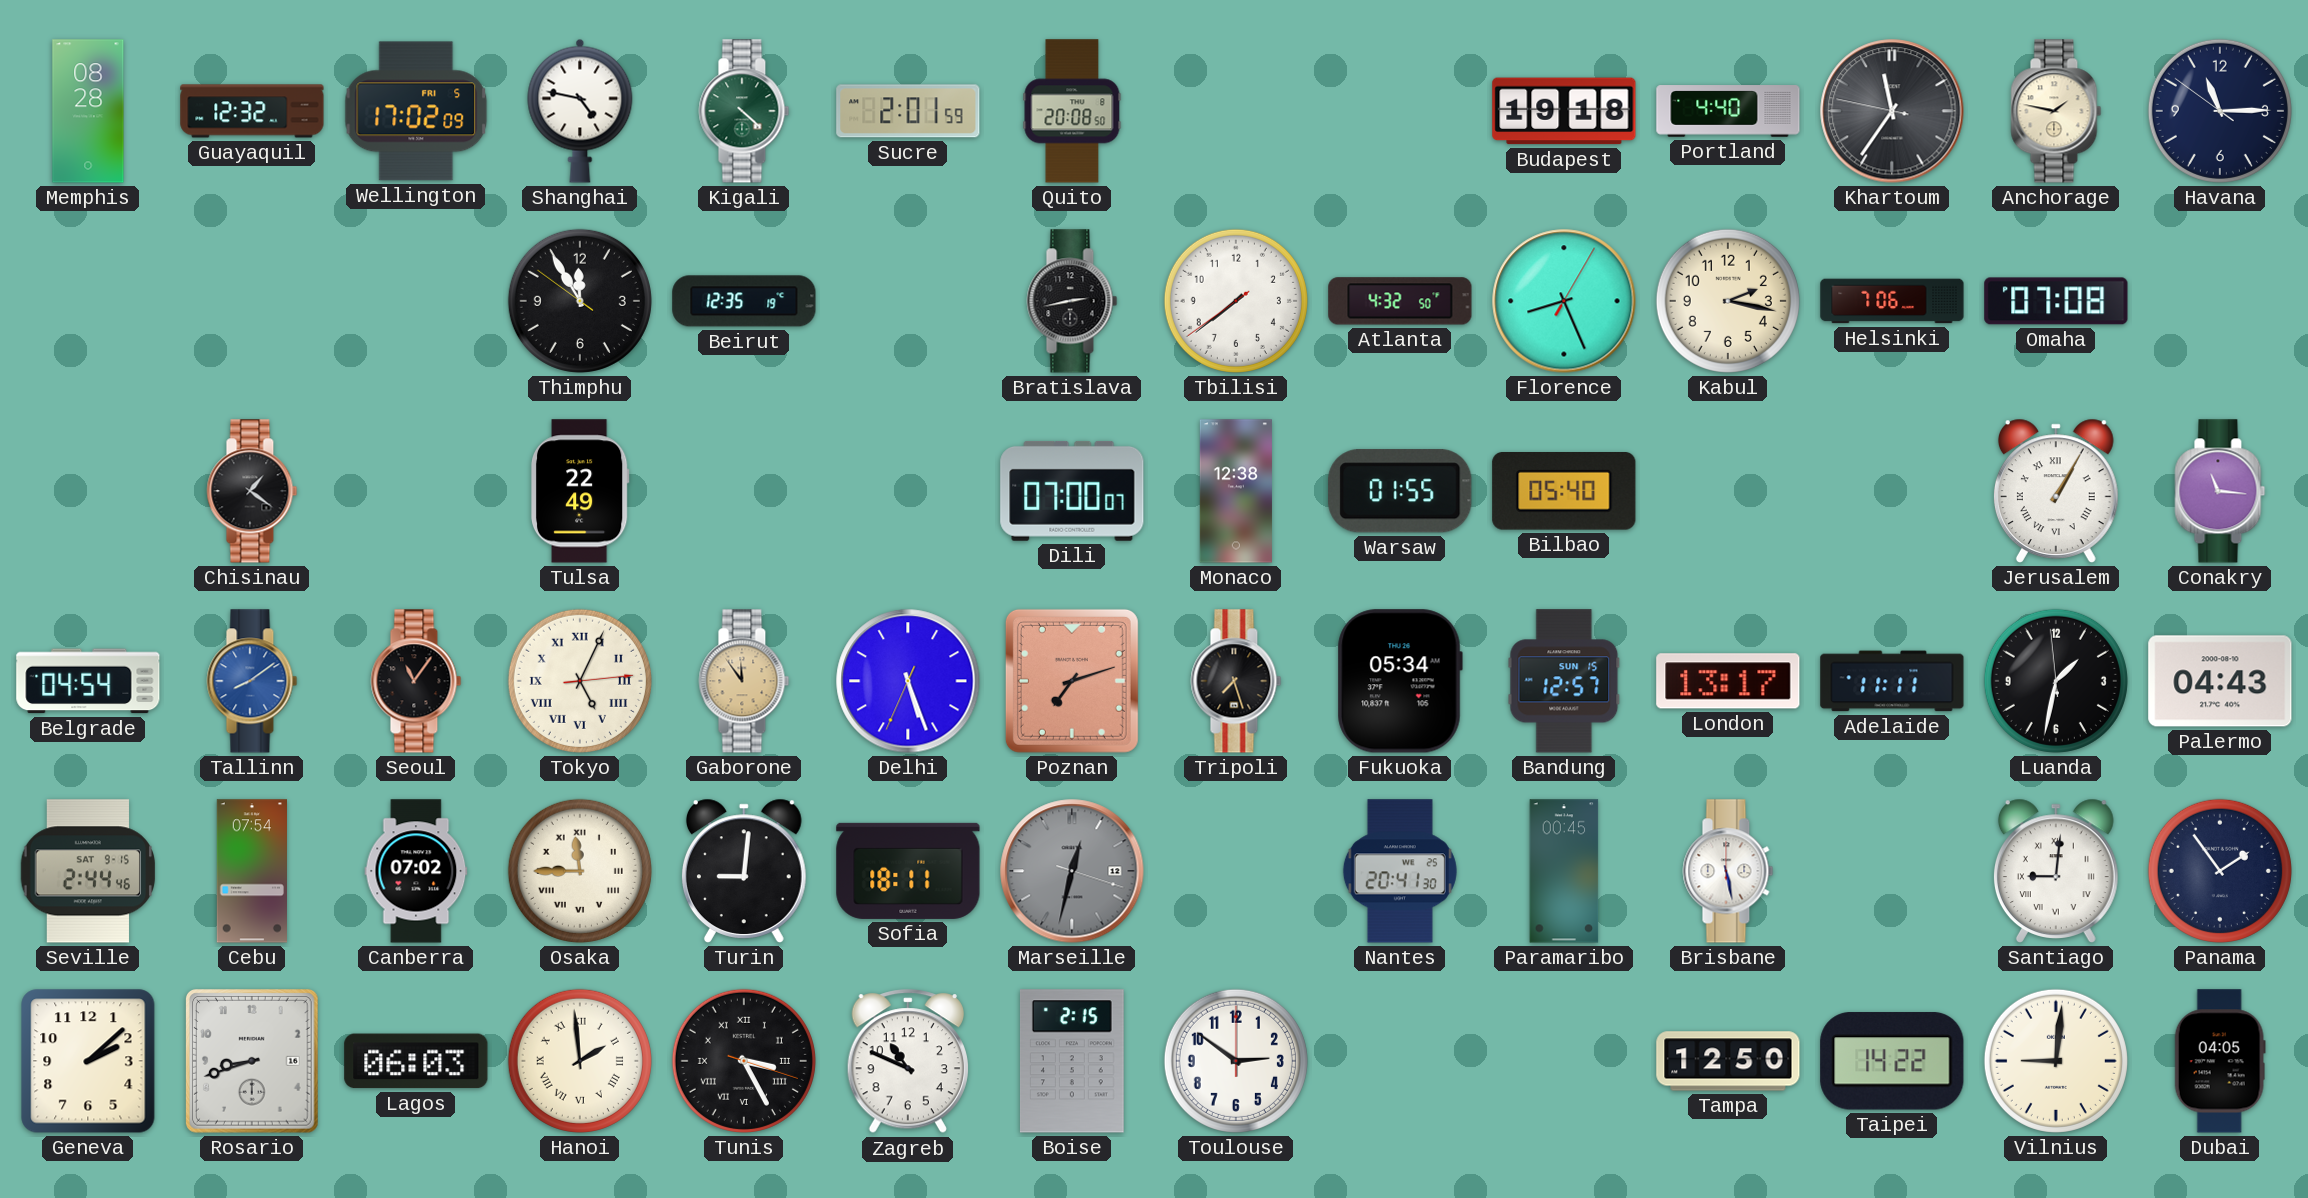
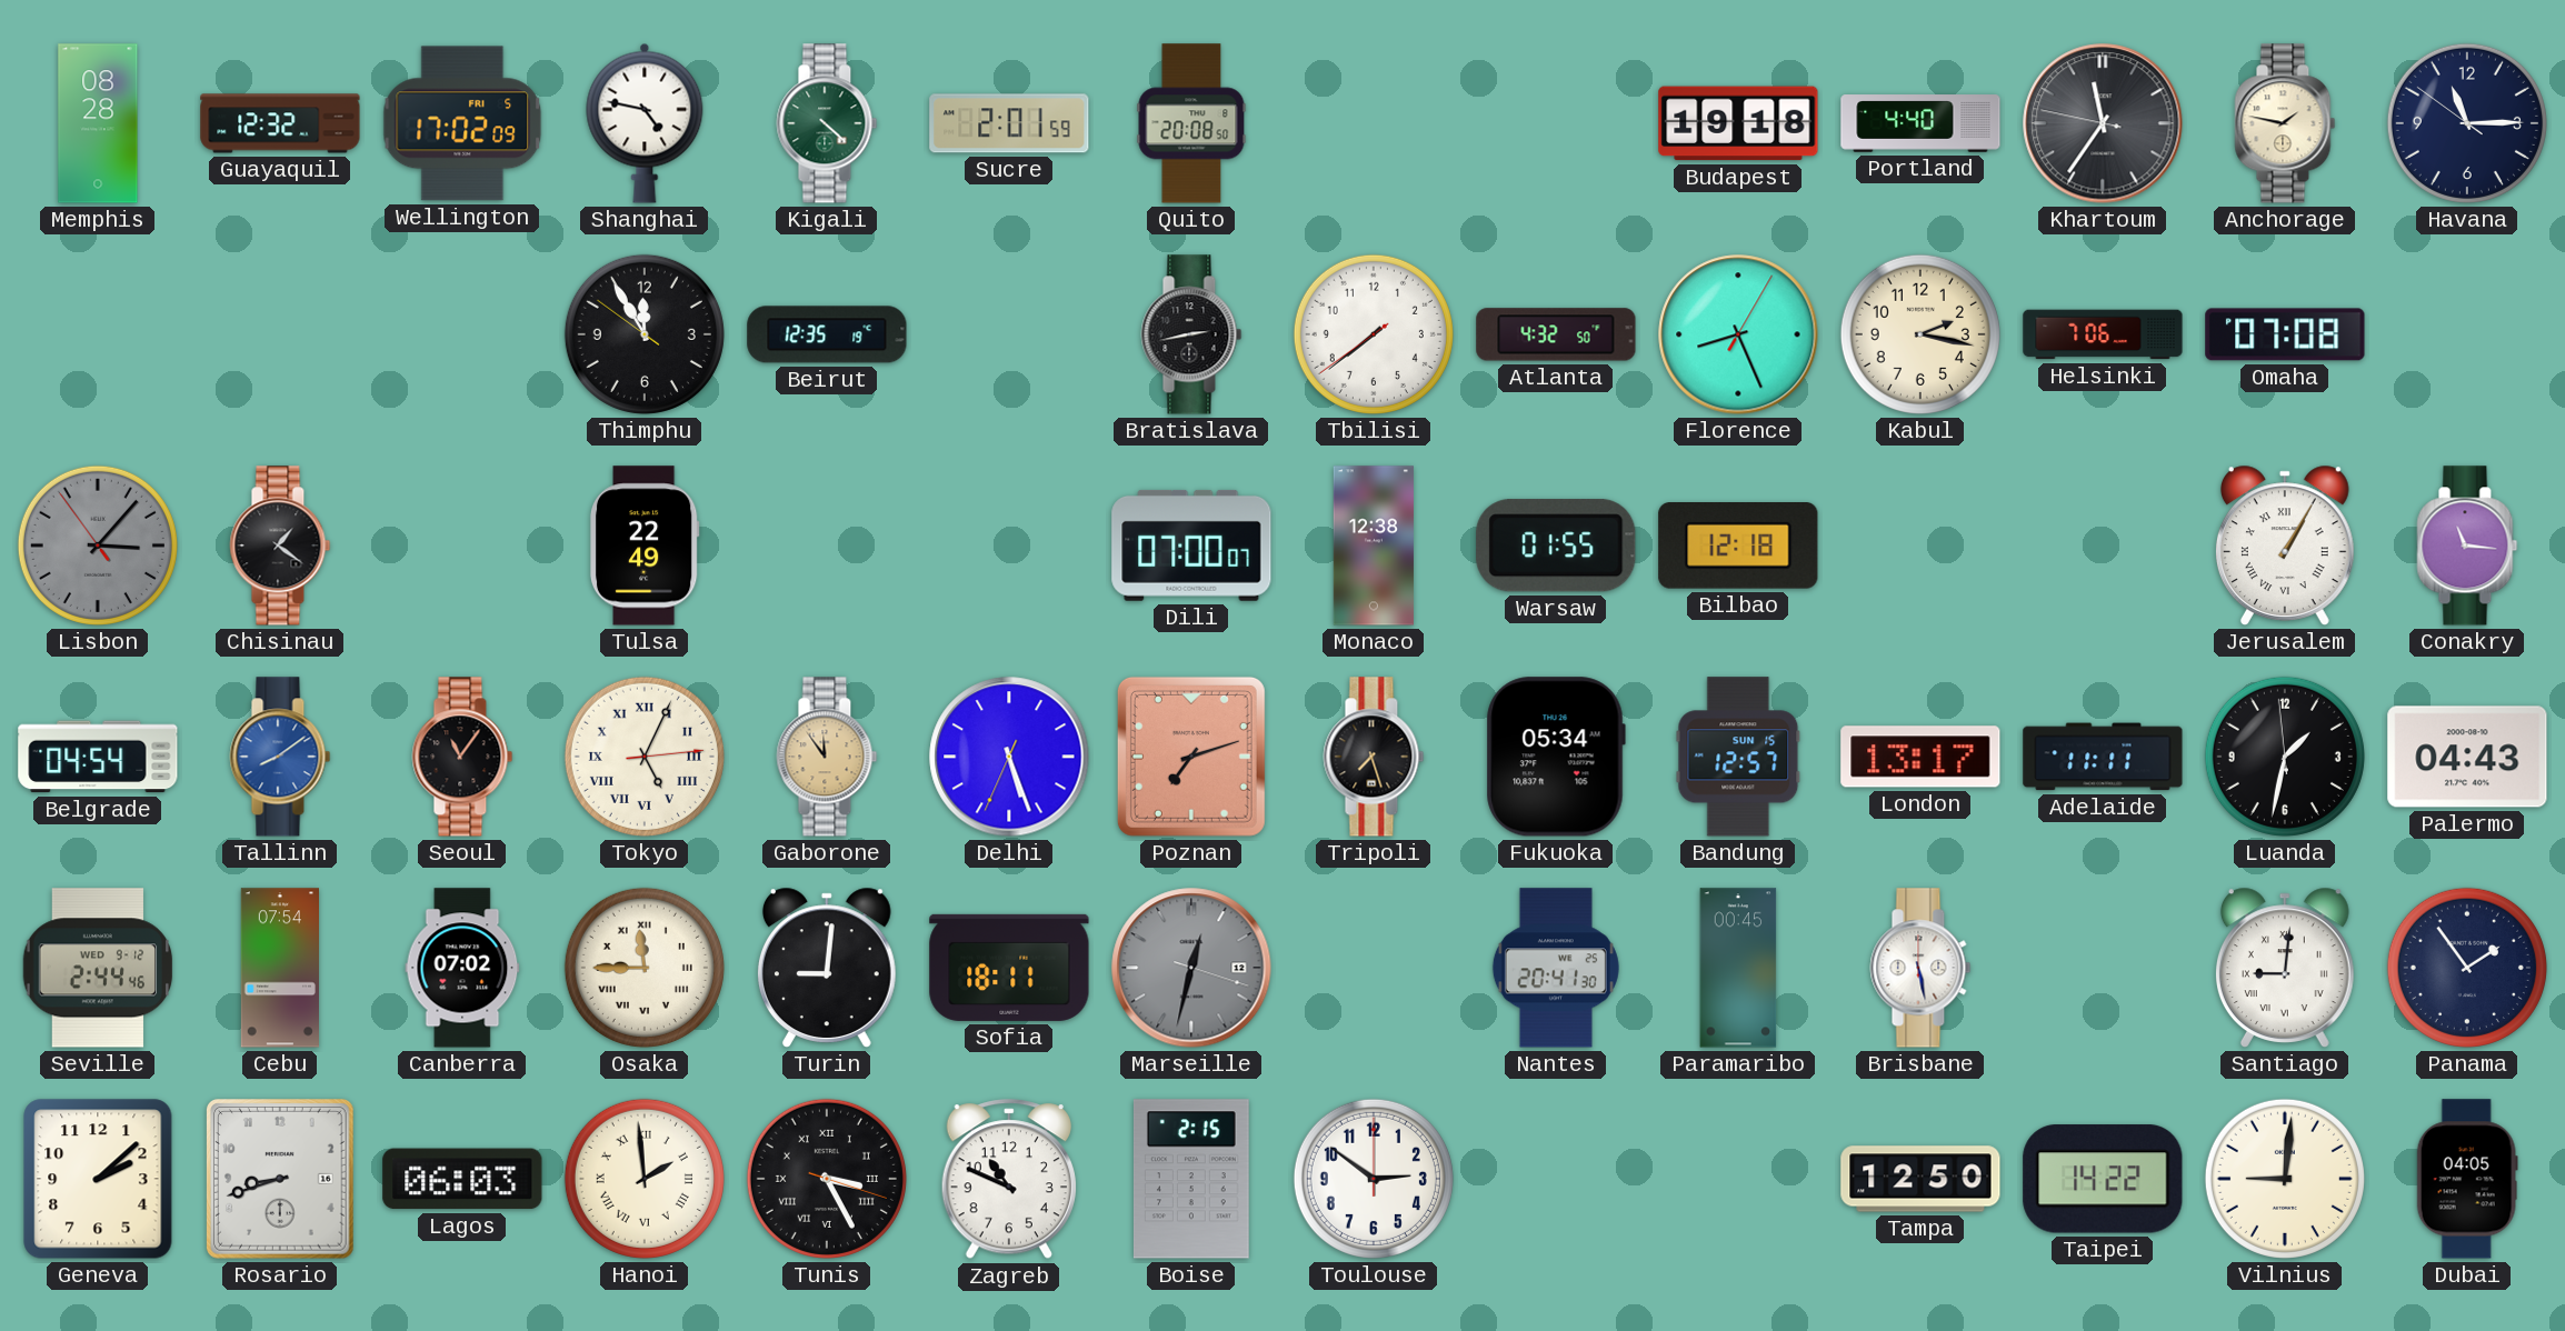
Lisbon: none -> 3:06 (98, 546)
Bilbao: 05:40 -> 12:18 (1738, 547)
Seville date: SAT 9-15 -> WED 9-12 (98, 968)
